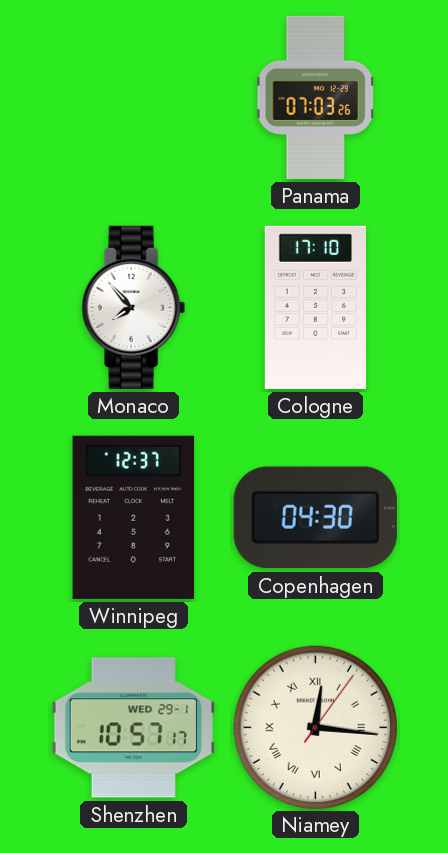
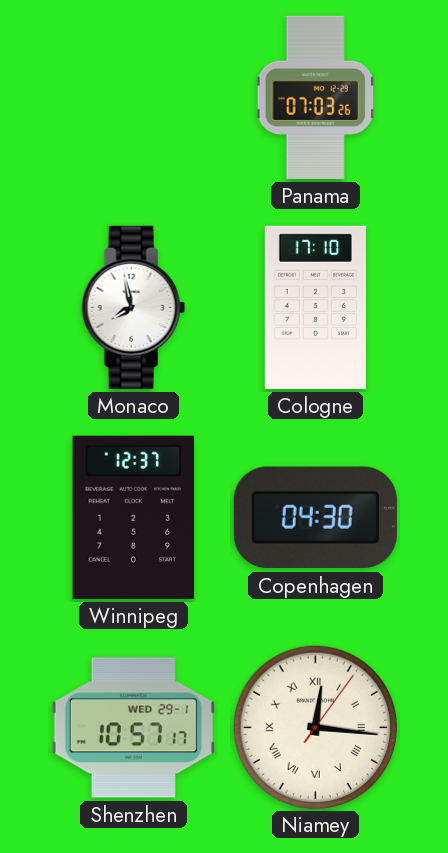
Monaco: 7:53 -> 7:58 (133, 307)
